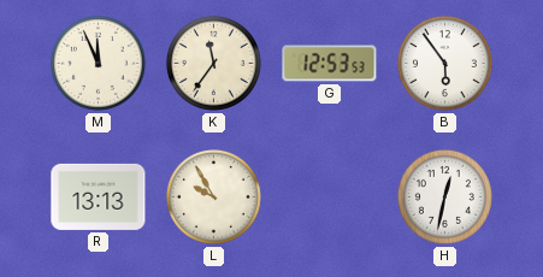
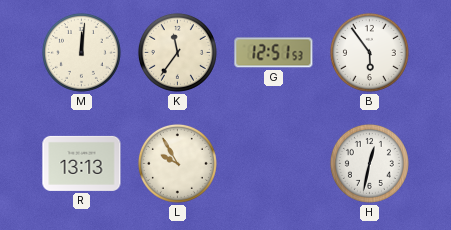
M: 11:56 -> 12:01 (81, 52)
G: 12:53 -> 12:51 (274, 53)
